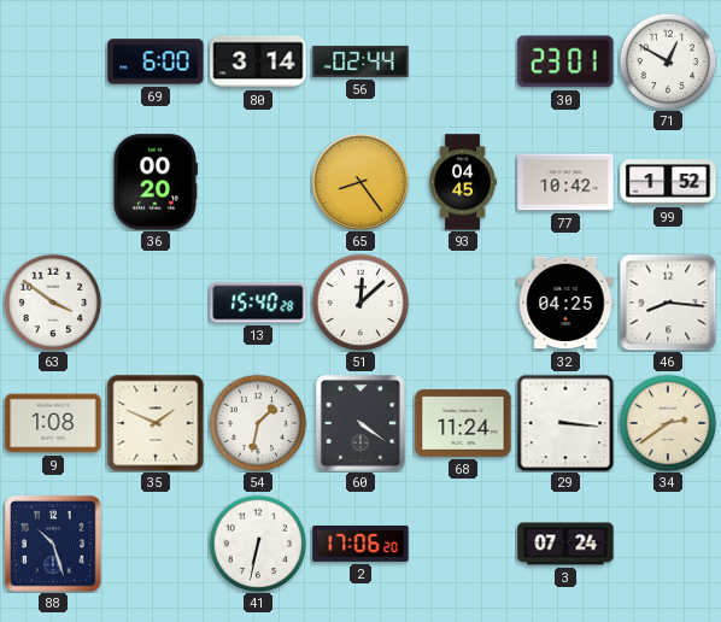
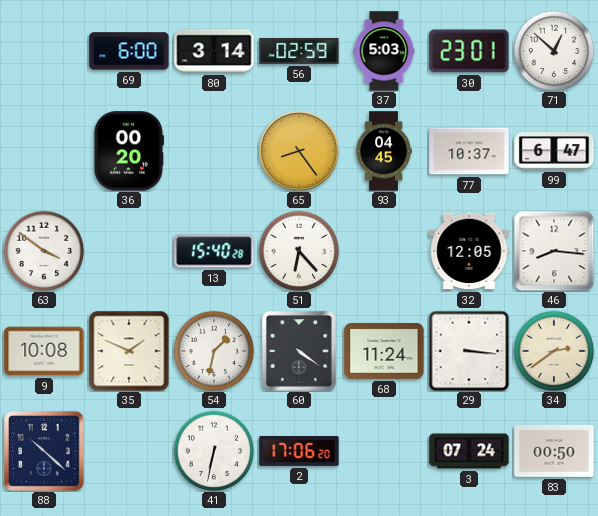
56: 02:44 -> 02:59 (299, 51)
37: none -> 5:03 (384, 51)
71: 12:50 -> 12:52 (554, 51)
77: 10:42 -> 10:37 (469, 151)
99: 1:52 -> 6:47 (554, 151)
51: 12:08 -> 6:23 (299, 251)
32: 04:25 -> 12:05 (469, 251)
9: 1:08 -> 10:08 (44, 351)
88: 10:27 -> 10:22 (44, 451)
83: none -> 00:50 (554, 451)
